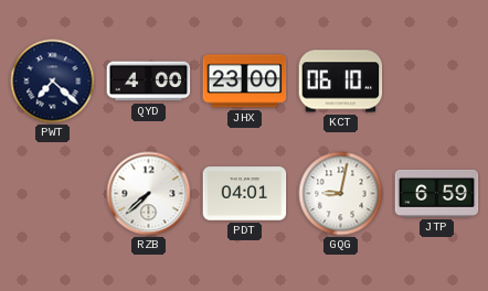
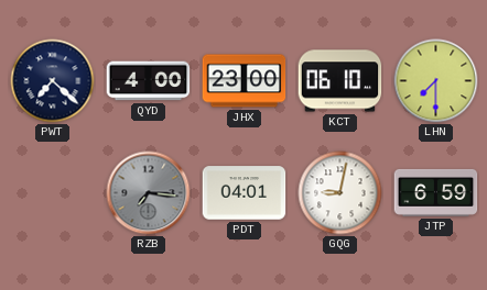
LHN: none -> 7:30 (436, 81)
RZB: 7:38 -> 7:16 (149, 193)
RZB dial: white -> grey (149, 193)
